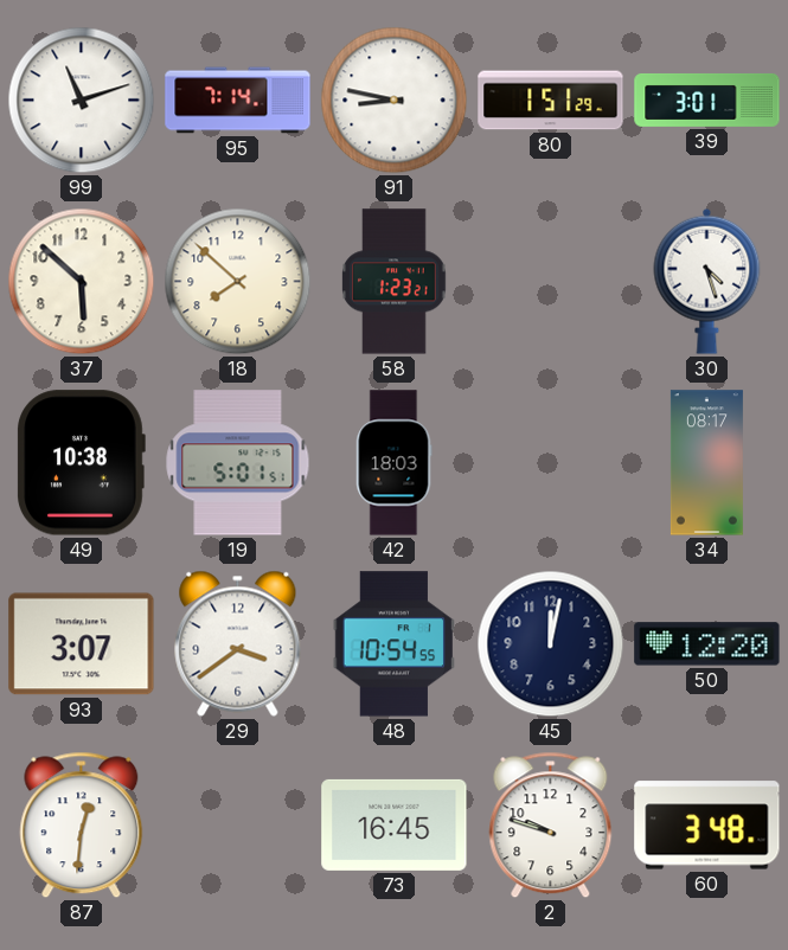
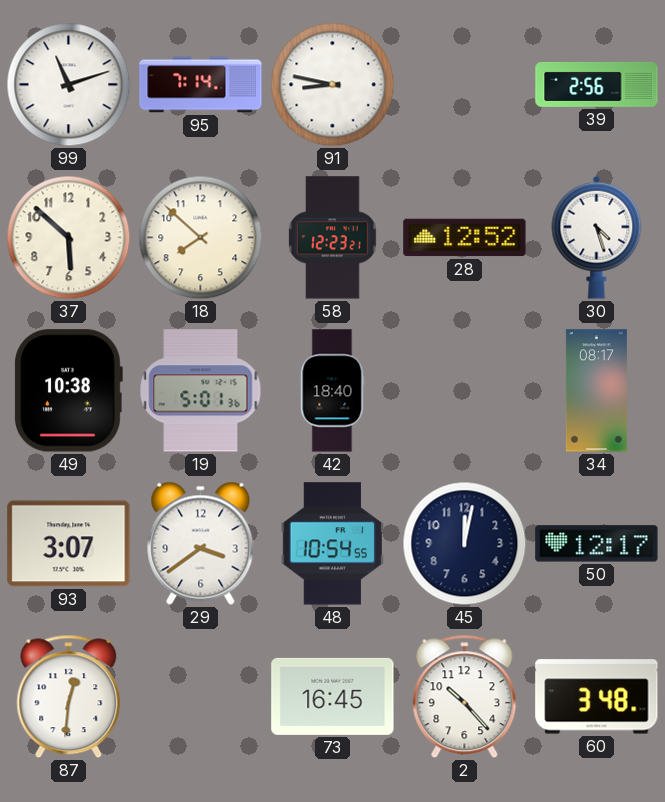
80: 1:51 -> none (551, 101)
39: 3:01 -> 2:56 (597, 84)
58: 1:23 -> 12:23 (333, 238)
28: none -> 12:52 (465, 238)
19: 5:01:51 -> 5:01:36 (201, 391)
42: 18:03 -> 18:40 (332, 391)
50: 12:20 -> 12:17 (597, 544)
2: 9:48 -> 10:23 (465, 697)
